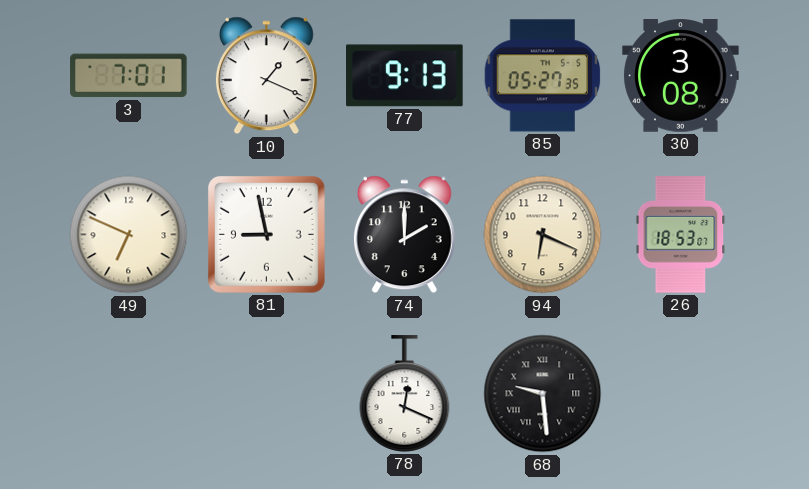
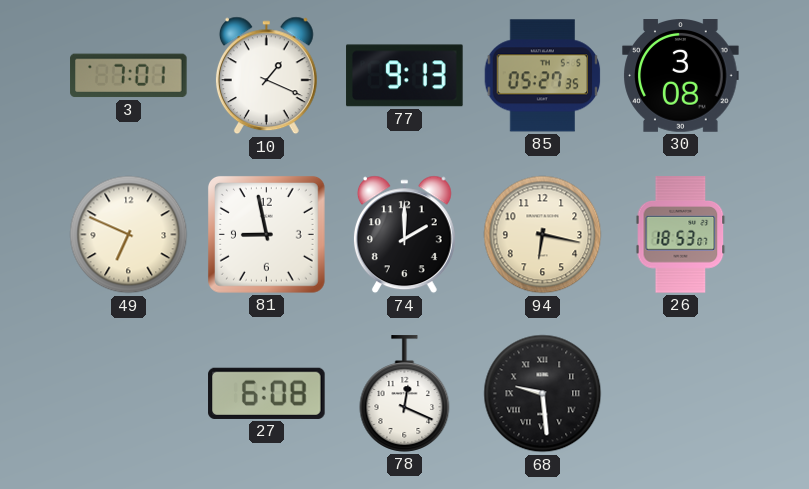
94: 6:19 -> 6:17 (543, 235)
27: none -> 6:08 (267, 393)
